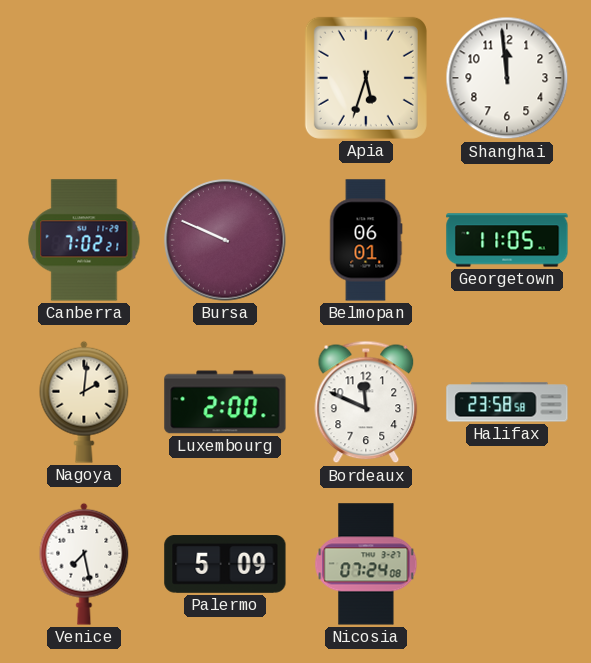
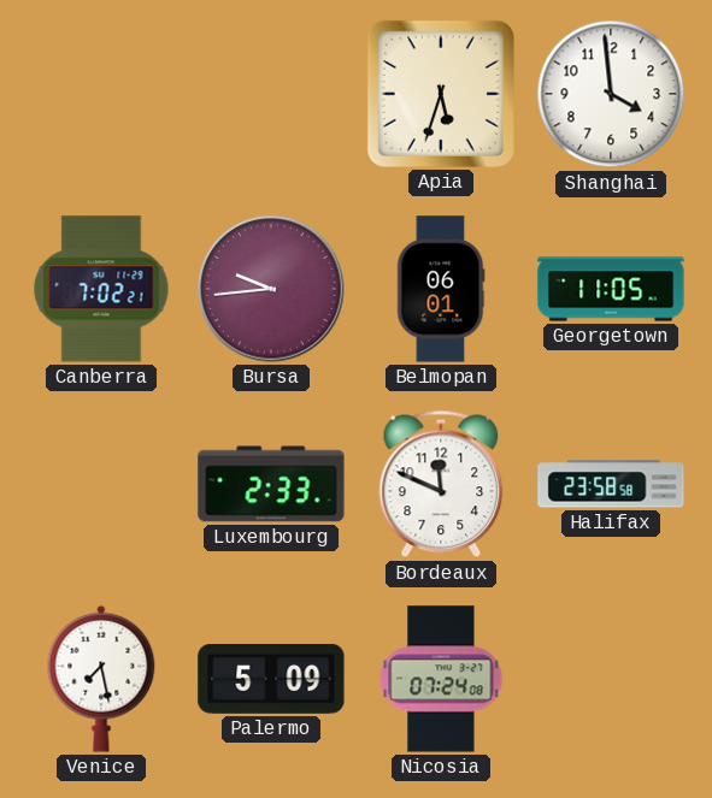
Shanghai: 11:59 -> 3:59 (611, 94)
Bursa: 9:49 -> 9:44 (271, 289)
Nagoya: 2:01 -> none (84, 402)
Luxembourg: 2:00 -> 2:33 (271, 484)
